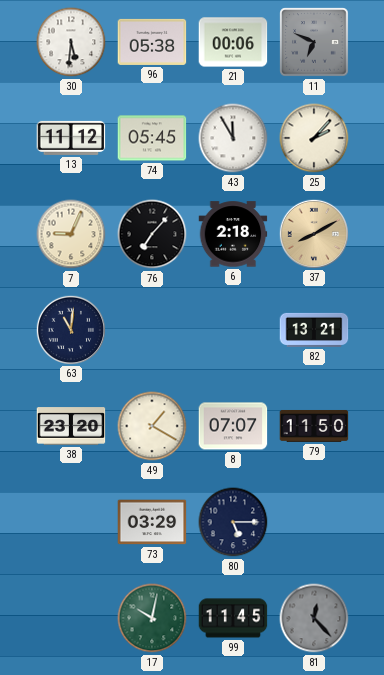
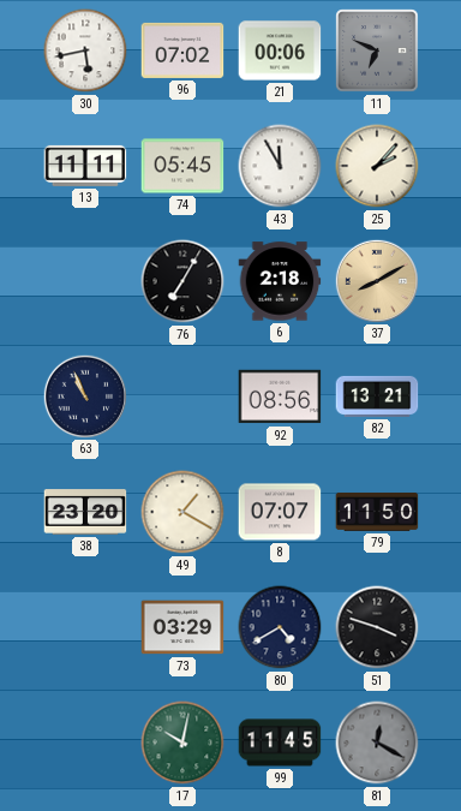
30: 5:31 -> 5:43 (85, 50)
96: 05:38 -> 07:02 (182, 50)
13: 11:12 -> 11:11 (85, 166)
7: 9:04 -> none (71, 234)
76: 7:07 -> 7:05 (182, 281)
63: 11:01 -> 10:56 (84, 395)
92: none -> 08:56 (280, 396)
80: 5:15 -> 4:40 (280, 627)
51: none -> 3:48 (377, 627)
81: 12:23 -> 12:20 (377, 743)
